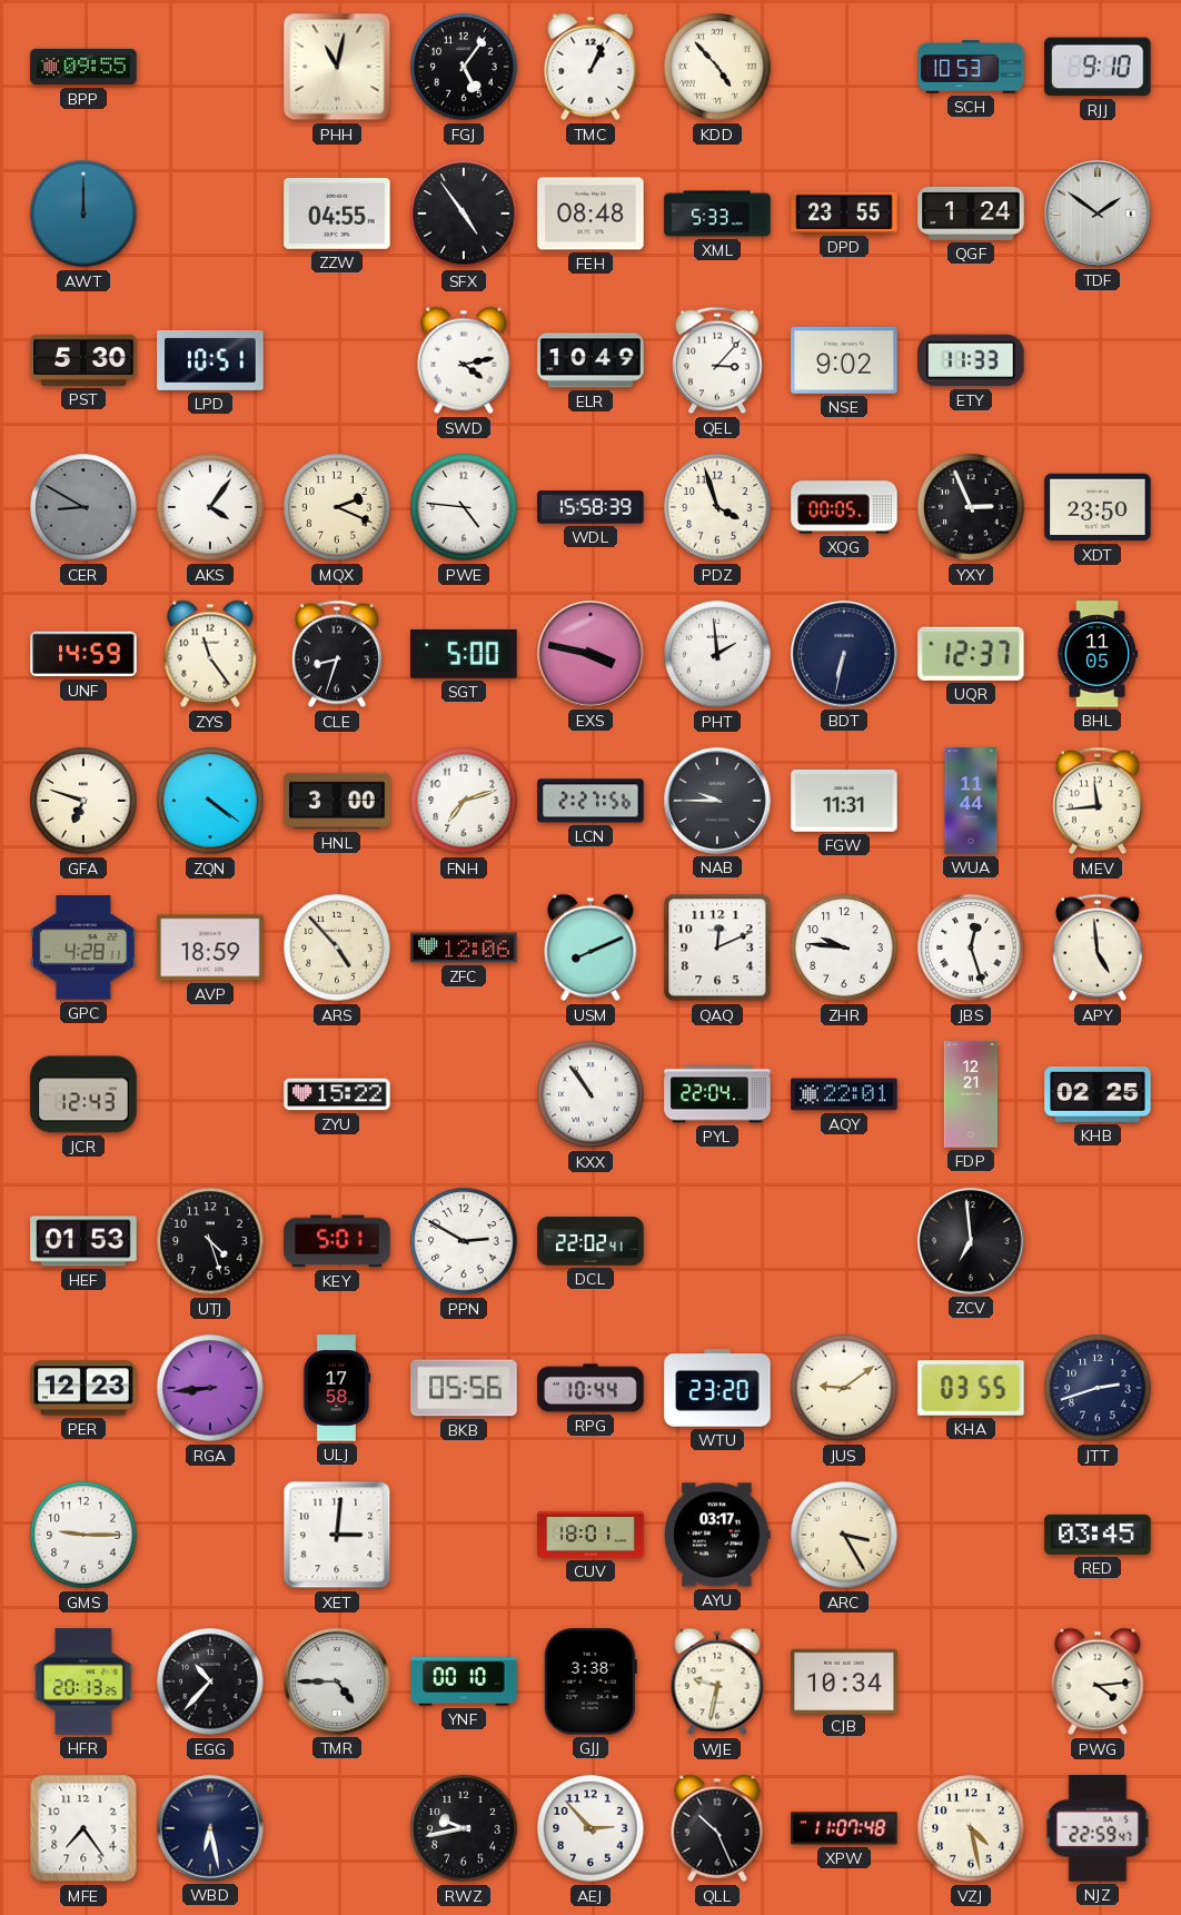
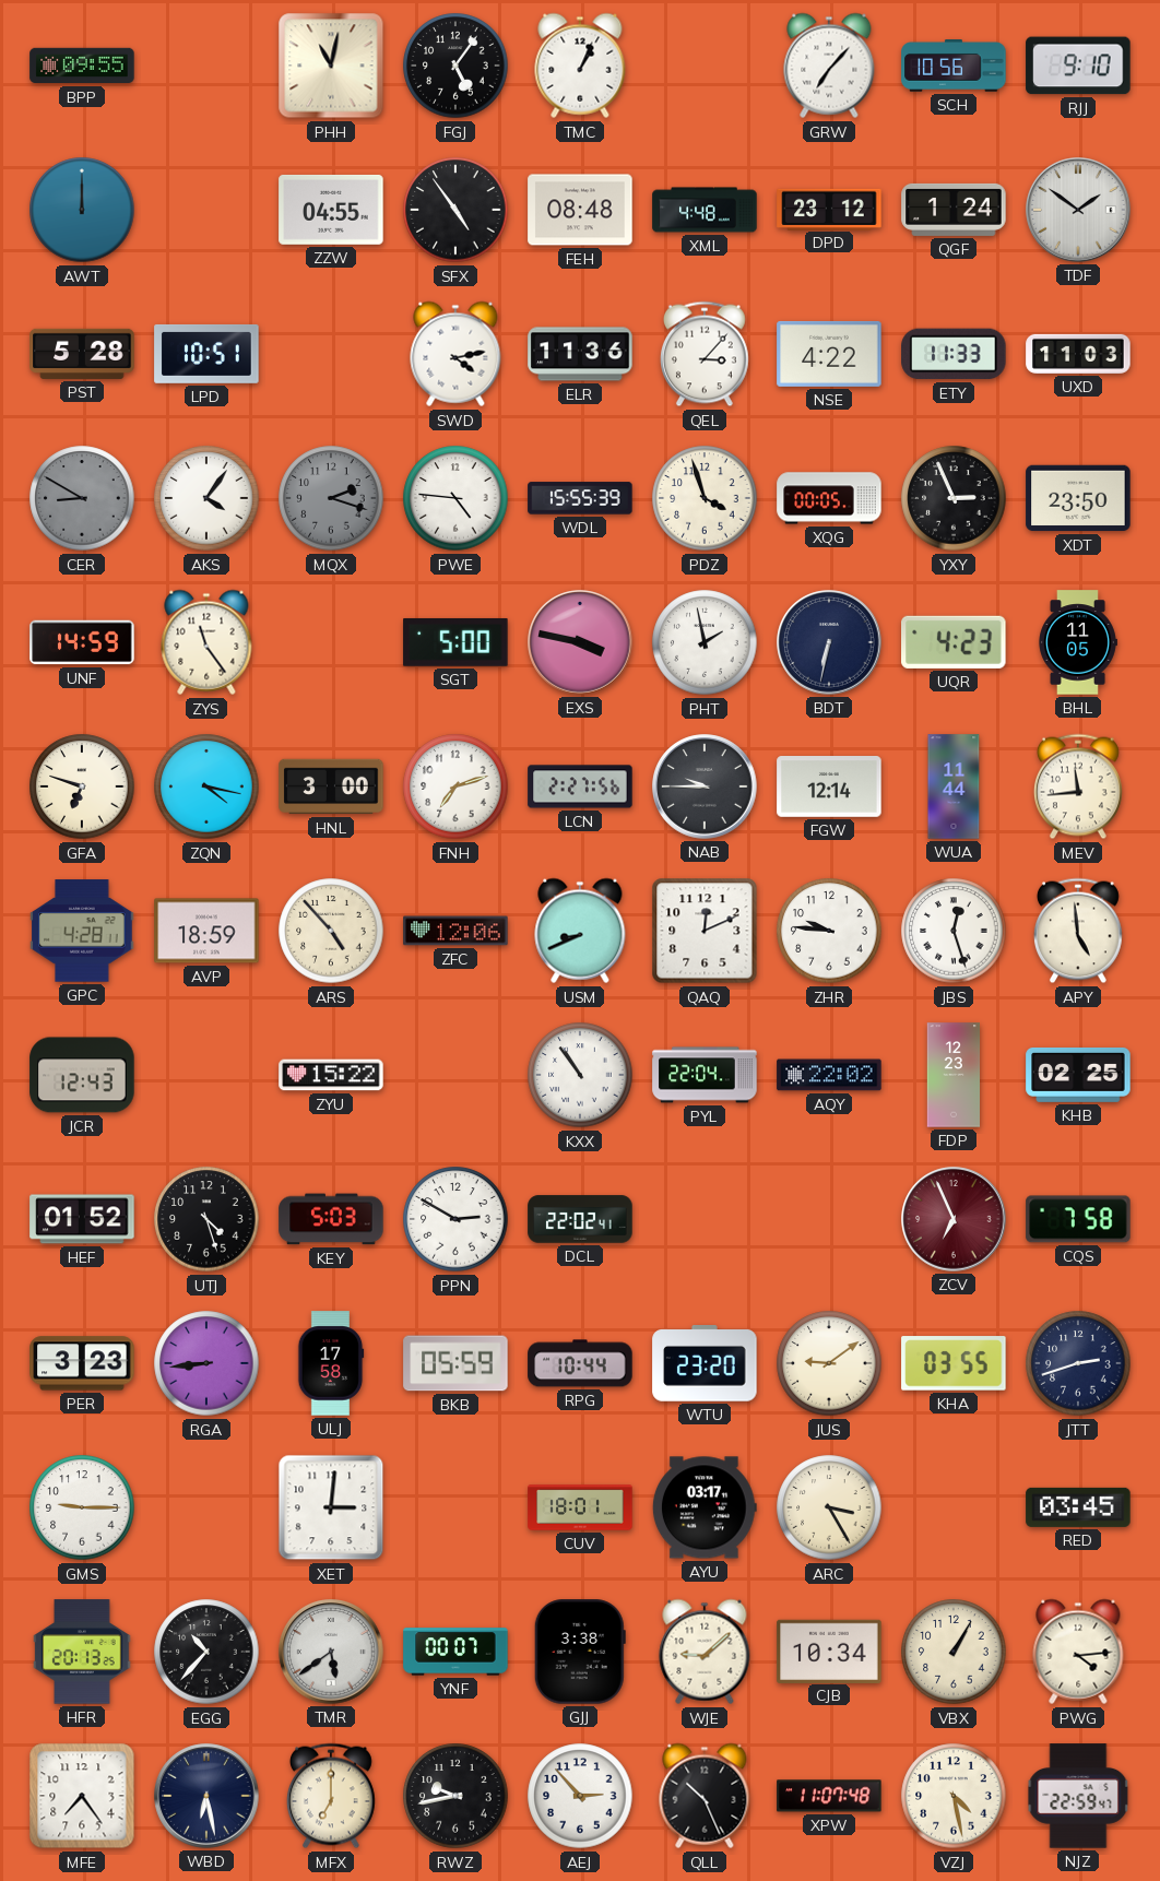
KDD: 4:53 -> none (717, 67)
GRW: none -> 7:07 (829, 66)
SCH: 10:53 -> 10:56 (954, 66)
XML: 5:33 -> 4:48 (705, 210)
DPD: 23:55 -> 23:12 (829, 209)
PST: 5:30 -> 5:28 (82, 354)
ELR: 10:49 -> 11:36 (580, 354)
NSE: 9:02 -> 4:22 (829, 354)
UXD: none -> 11:03 (1078, 354)
MQX: 2:19 -> 2:18 (331, 498)
MQX dial: cream -> grey (331, 498)
WDL: 15:58 -> 15:55 (580, 498)
CLE: 8:33 -> none (337, 654)
PHT: 1:59 -> 1:58 (705, 642)
UQR: 12:37 -> 4:23 (954, 642)
ZQN: 4:21 -> 4:17 (206, 786)
FGW: 11:31 -> 12:14 (829, 788)
USM: 8:11 -> 8:41 (580, 931)
AQY: 22:01 -> 22:02 (829, 1075)
FDP: 12:21 -> 12:23 (954, 1075)
HEF: 01:53 -> 01:52 (82, 1219)
KEY: 5:01 -> 5:03 (331, 1219)
ZCV: 6:59 -> 6:56 (954, 1219)
ZCV dial: black -> burgundy (954, 1219)
CQS: none -> 7:58 (1078, 1219)
PER: 12:23 -> 3:23 (82, 1363)
BKB: 05:56 -> 05:59 (455, 1363)
TMR: 4:45 -> 5:39 (331, 1652)
YNF: 00:10 -> 00:07 (455, 1652)
WJE: 9:32 -> 9:08 (705, 1652)
VBX: none -> 1:05 (954, 1652)
MFX: none -> 7:00 (331, 1796)
